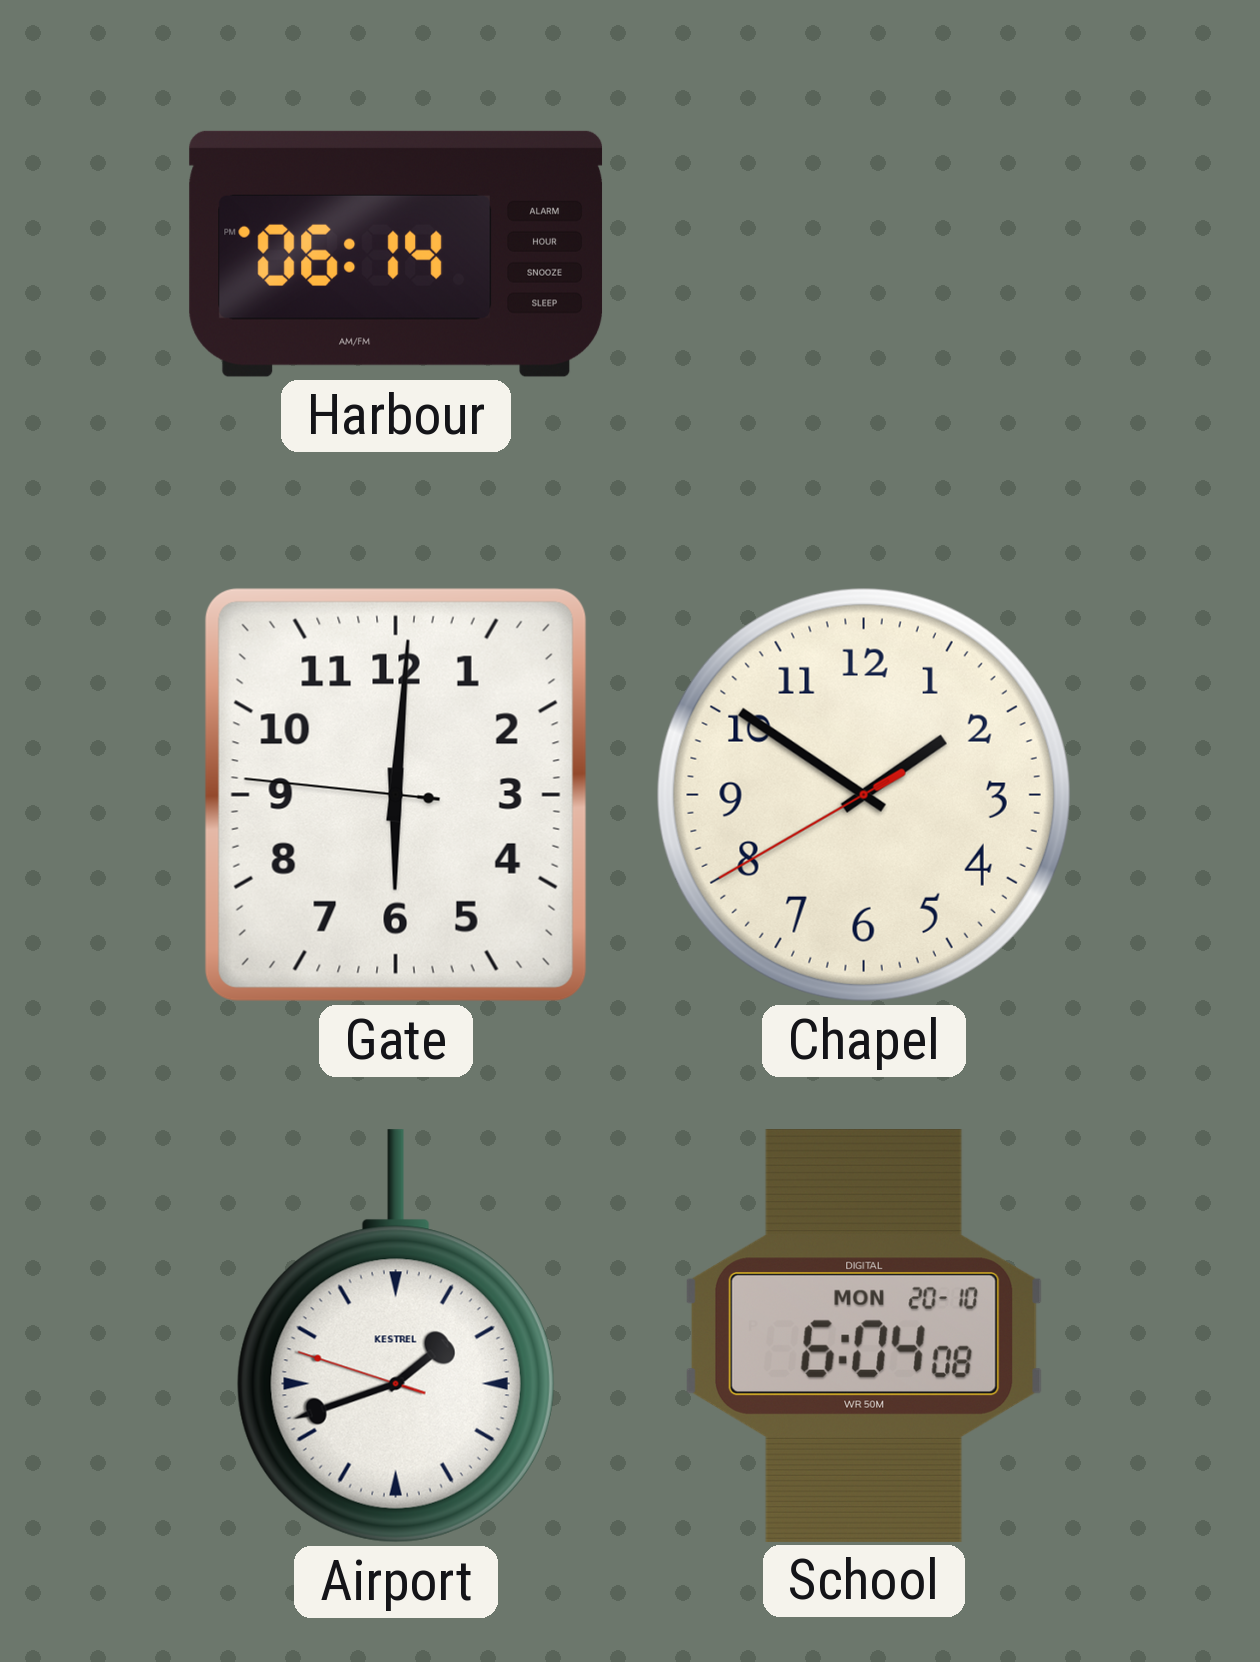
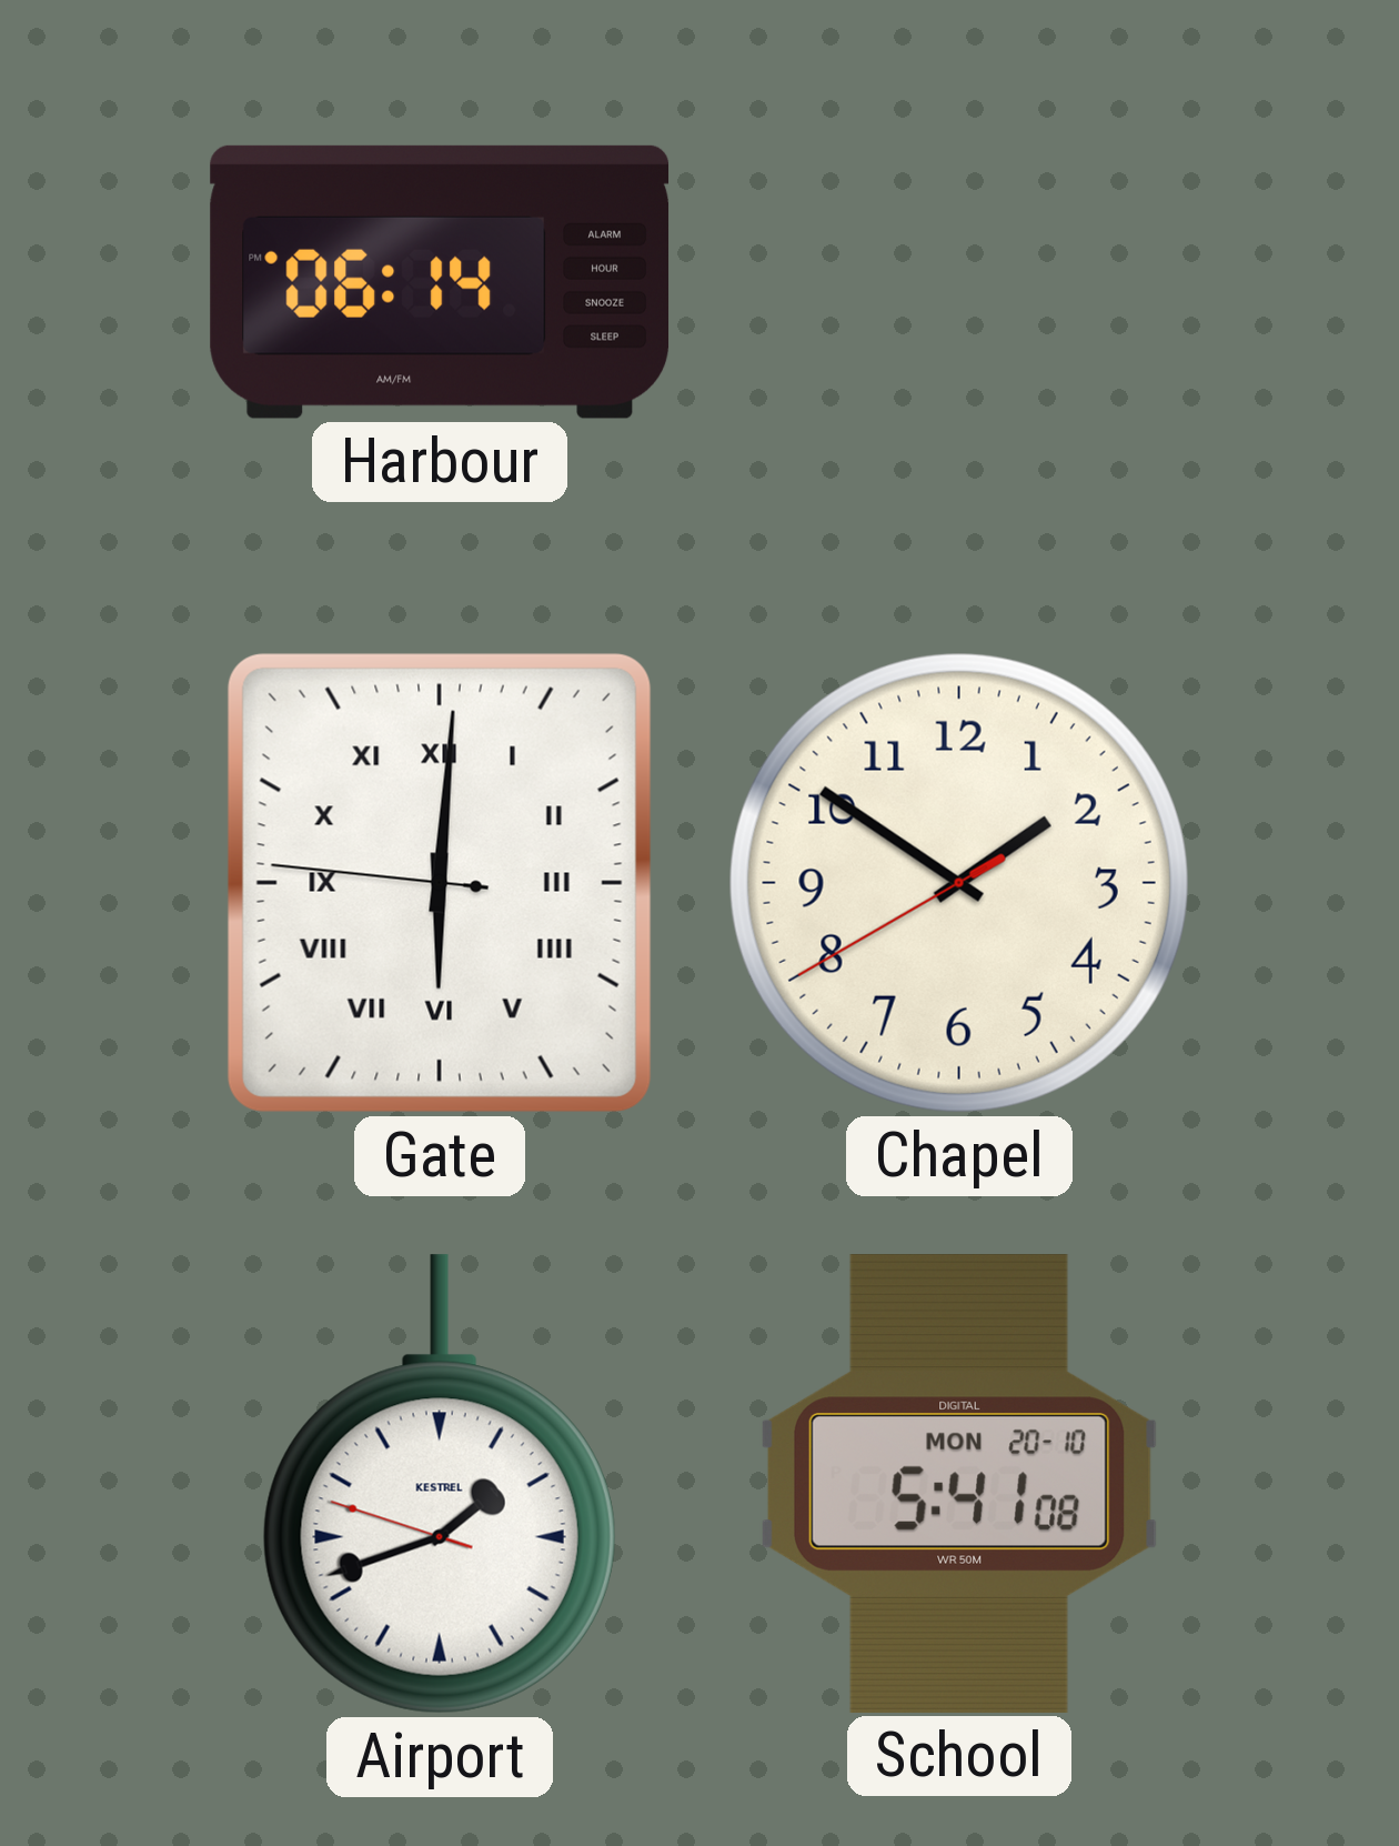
Gate numerals: Arabic -> Roman (440, 883)
School: 6:04 -> 5:41 (959, 1484)
